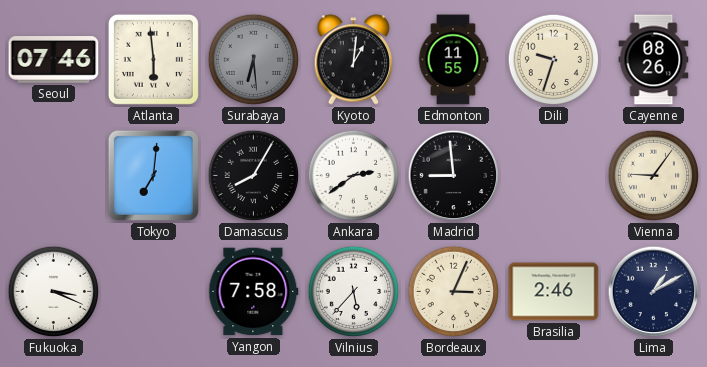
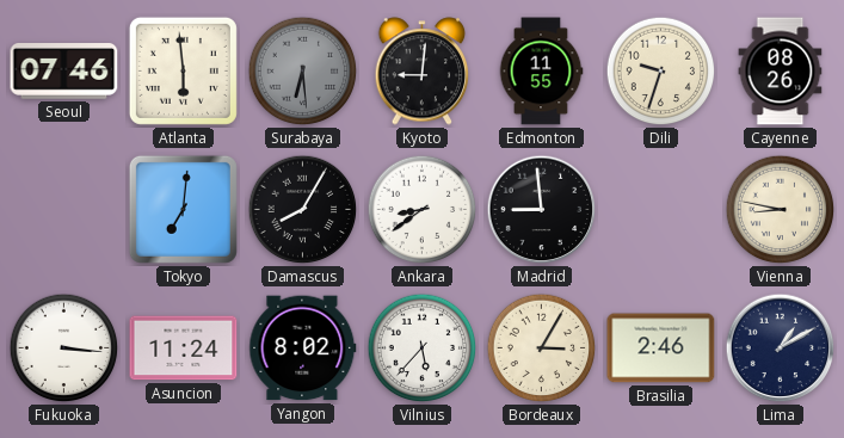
Kyoto: 1:01 -> 9:01 (423, 72)
Ankara: 2:39 -> 8:39 (423, 210)
Vienna: 9:06 -> 8:47 (781, 210)
Fukuoka: 3:19 -> 3:16 (64, 348)
Asuncion: none -> 11:24 (184, 348)
Yangon: 7:58 -> 8:02 (303, 348)
Bordeaux: 3:04 -> 3:05 (542, 348)
